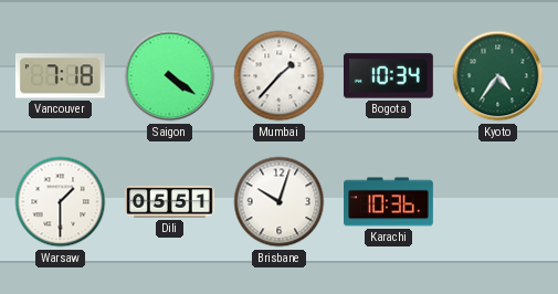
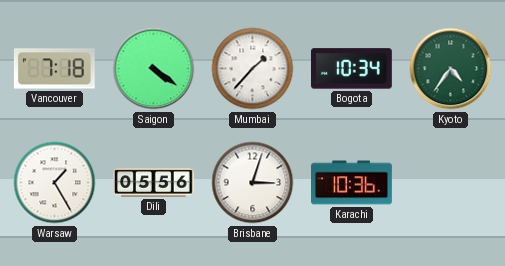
Warsaw: 1:30 -> 1:25 (55, 183)
Dili: 05:51 -> 05:56 (154, 183)
Brisbane: 10:03 -> 3:03 (253, 183)
